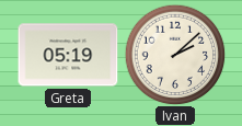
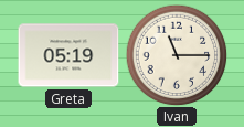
Ivan: 2:08 -> 11:15 (177, 55)
